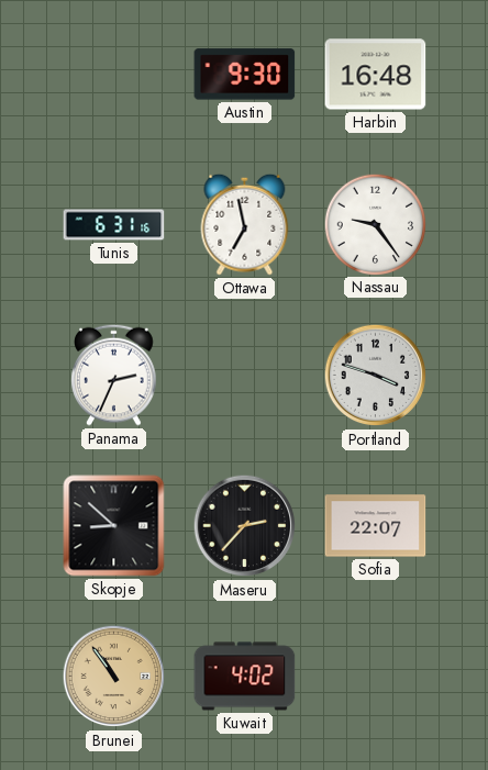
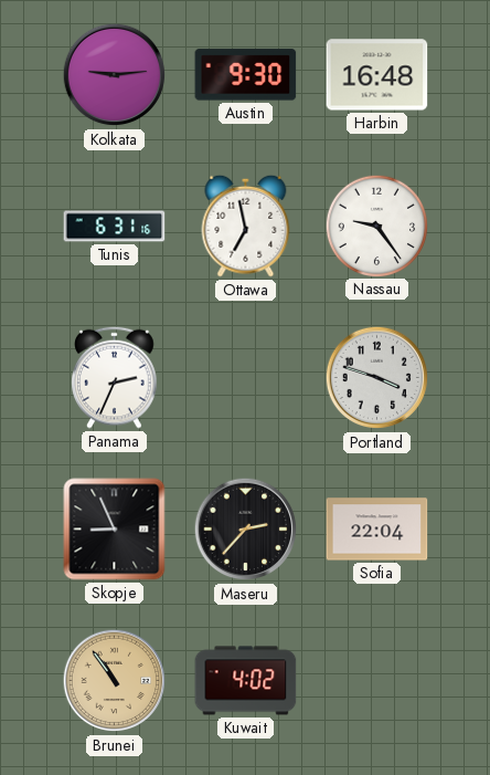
Kolkata: none -> 9:14 (115, 75)
Skopje: 8:52 -> 8:56 (115, 530)
Sofia: 22:07 -> 22:04 (377, 530)
